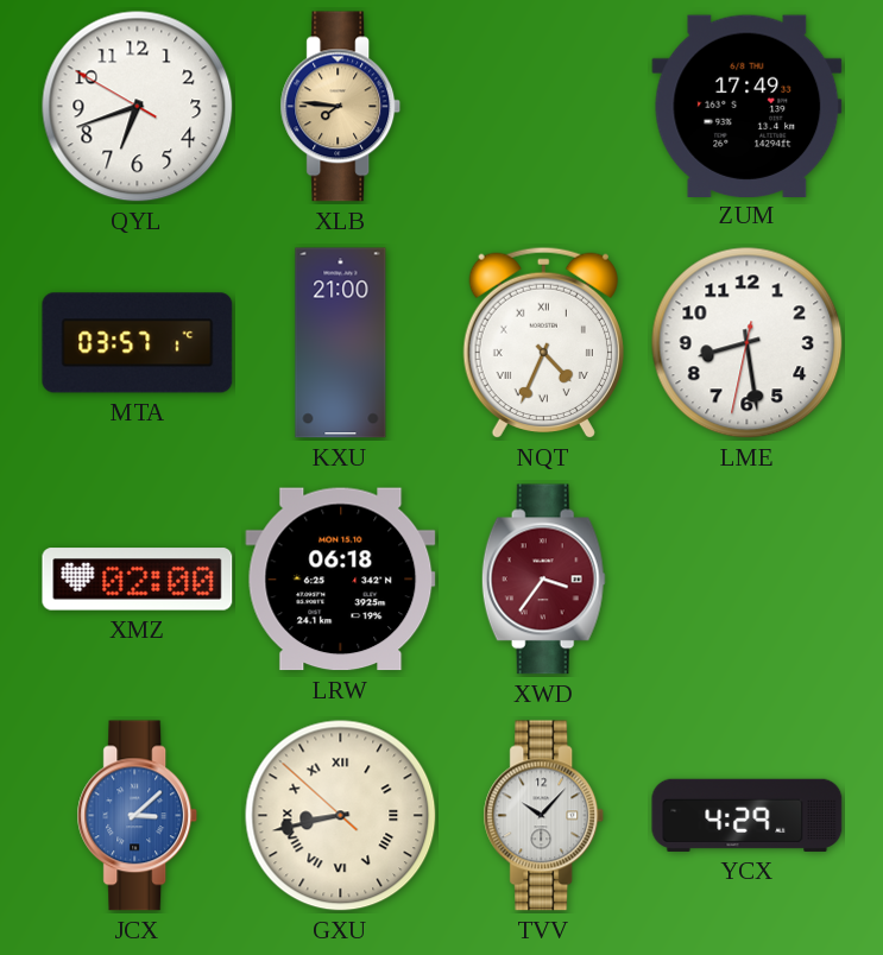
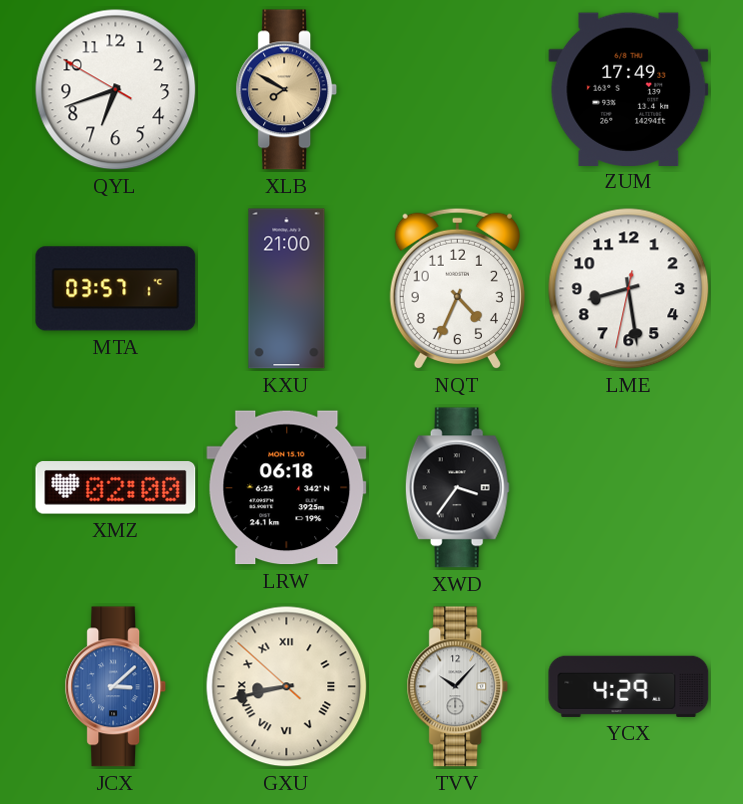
XLB: 7:46 -> 7:50 (287, 90)
NQT numerals: Roman -> Arabic (457, 289)
XWD dial: burgundy -> black (457, 488)
